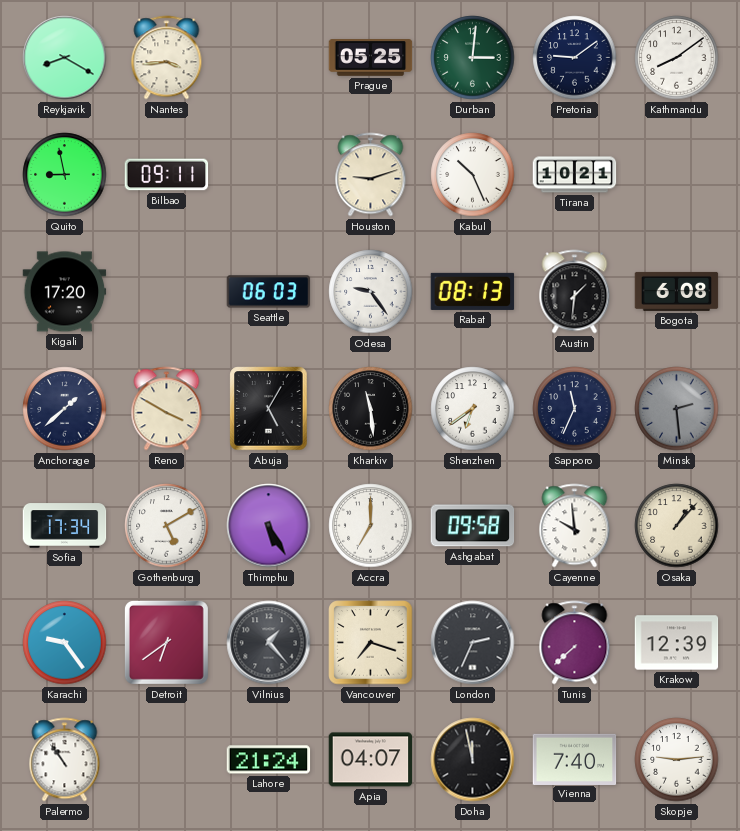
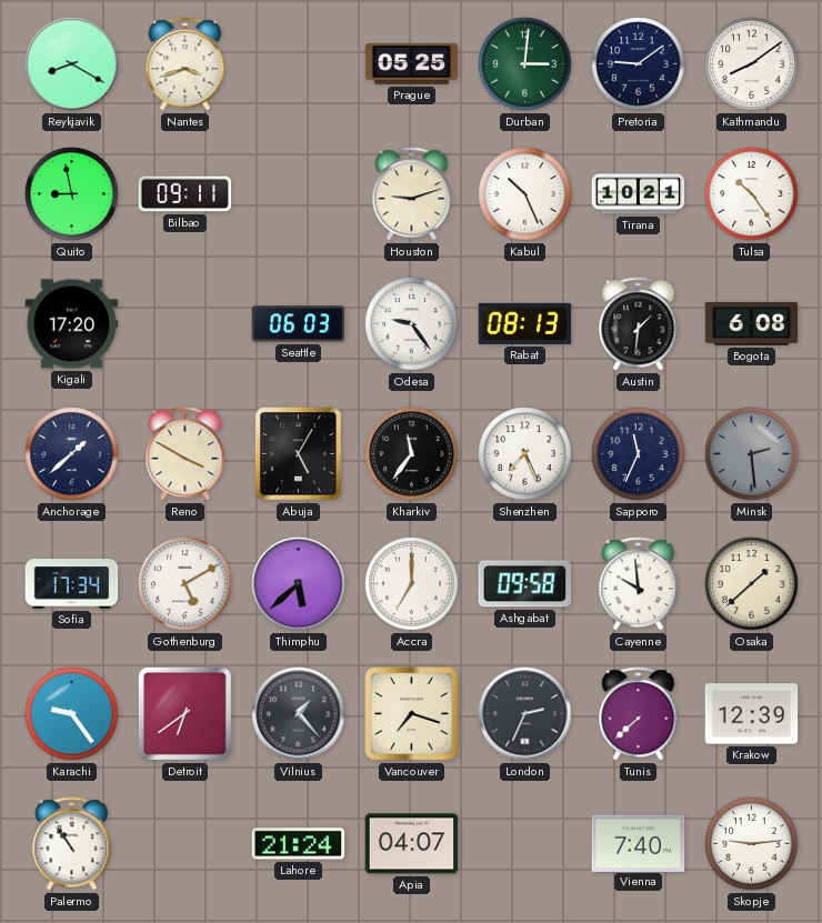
Nantes: 3:44 -> 3:42 (186, 64)
Tulsa: none -> 10:24 (752, 194)
Kharkiv: 11:29 -> 11:36 (412, 454)
Shenzhen: 6:39 -> 7:26 (525, 454)
Thimphu: 5:25 -> 5:38 (299, 584)
Osaka: 1:07 -> 1:38 (752, 584)
Doha: 11:58 -> none (473, 760)
